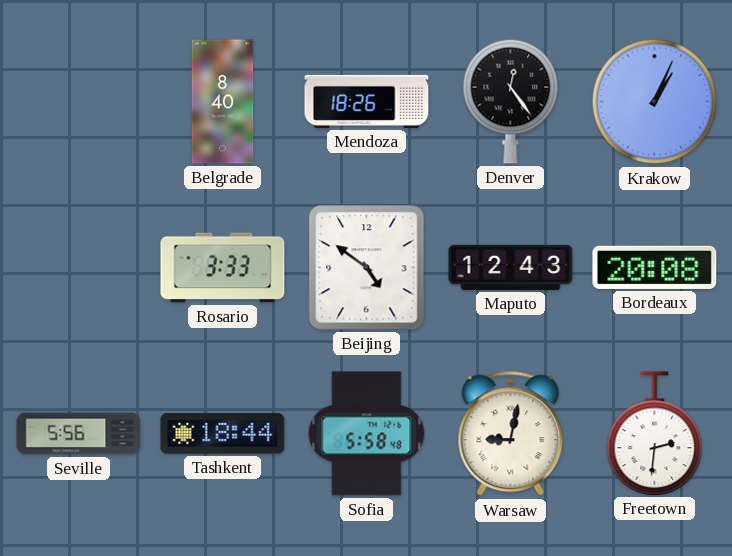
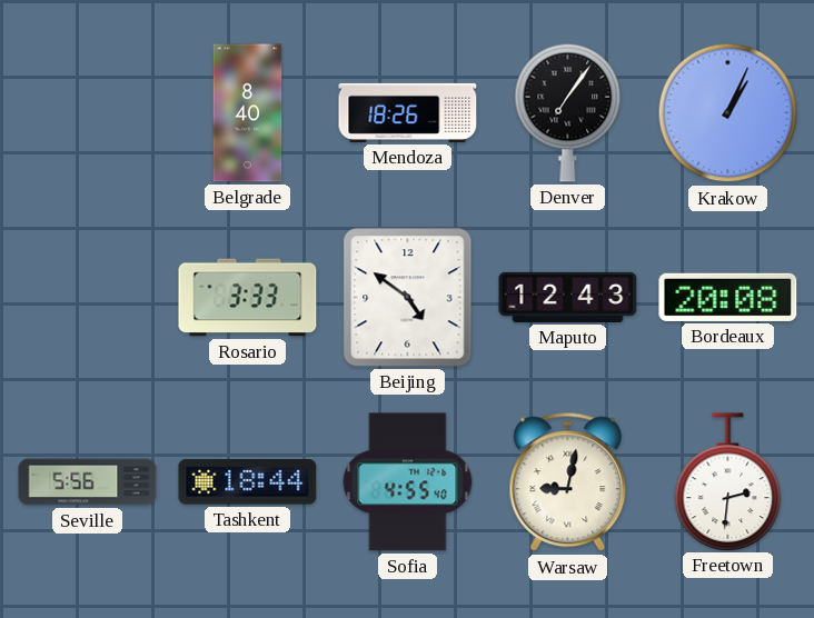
Denver: 12:24 -> 7:06 (568, 112)
Sofia: 5:58 -> 4:55 (408, 482)
